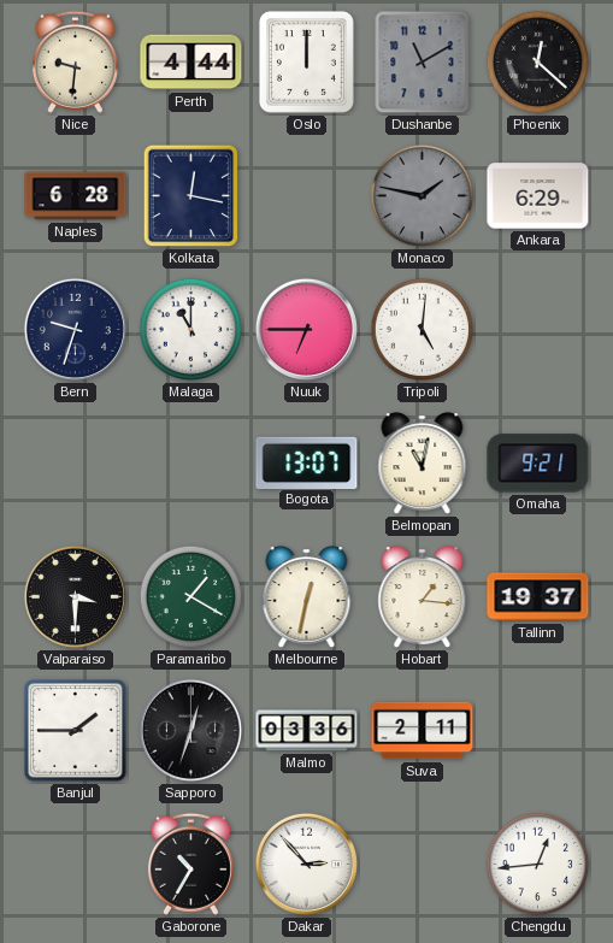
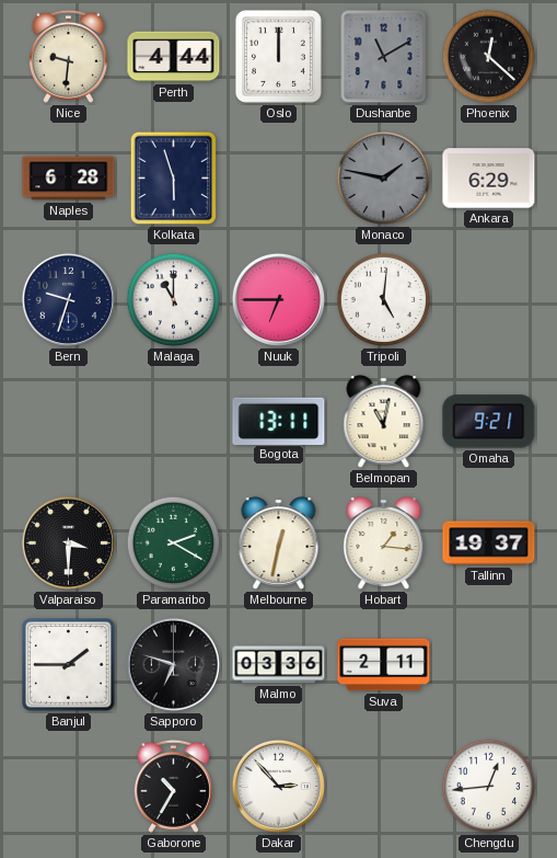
Kolkata: 12:17 -> 5:57 (174, 179)
Bogota: 13:07 -> 13:11 (279, 421)
Paramaribo: 1:20 -> 2:20 (174, 544)
Sapporo: 12:33 -> 6:48 (173, 664)
